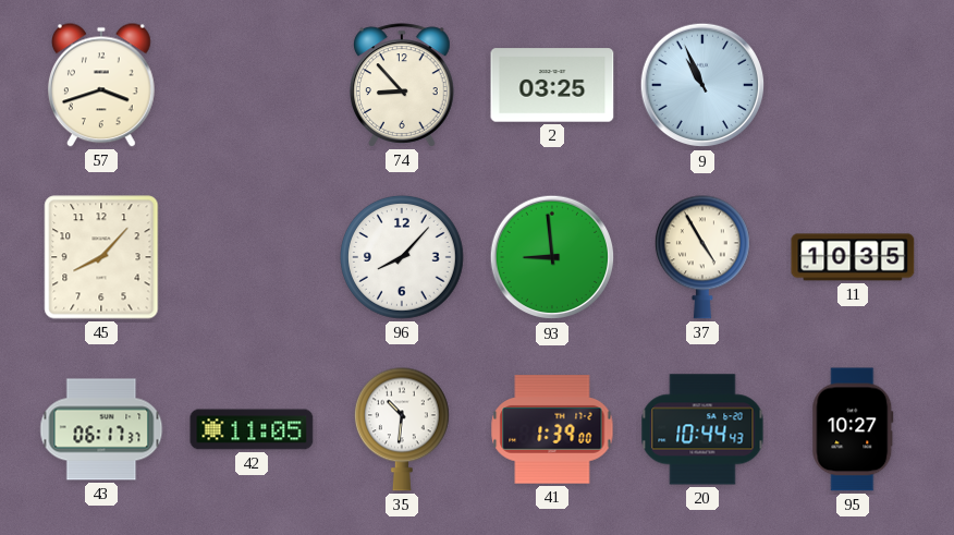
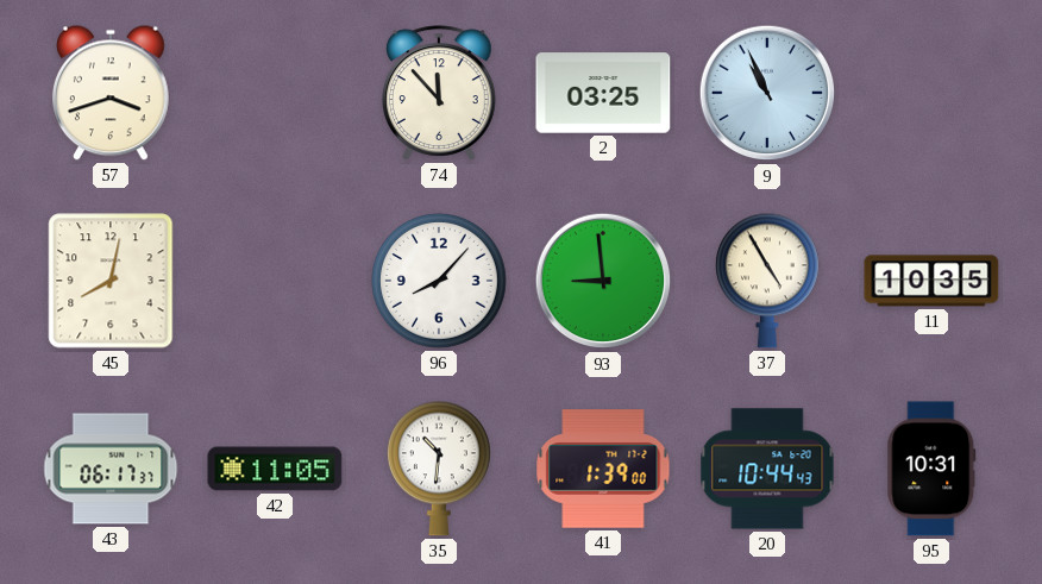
74: 8:53 -> 11:53 (440, 93)
45: 8:07 -> 8:02 (111, 281)
95: 10:27 -> 10:31 (931, 469)
